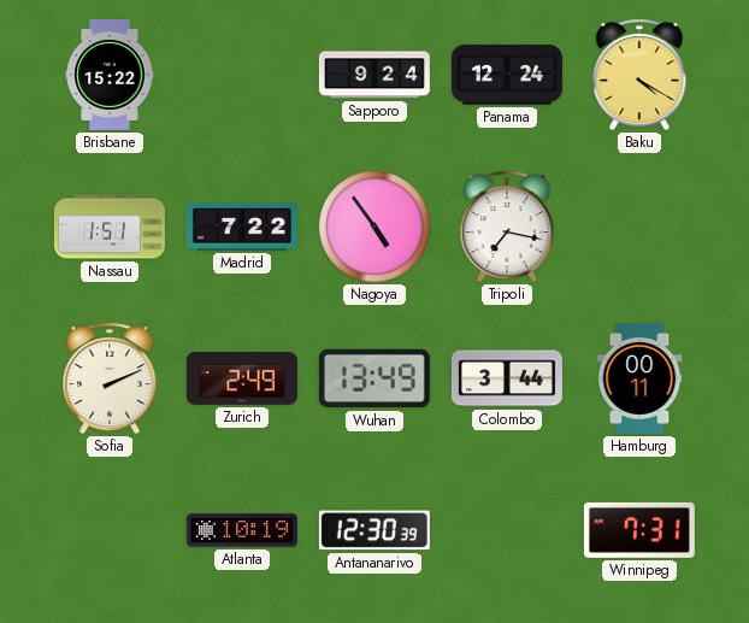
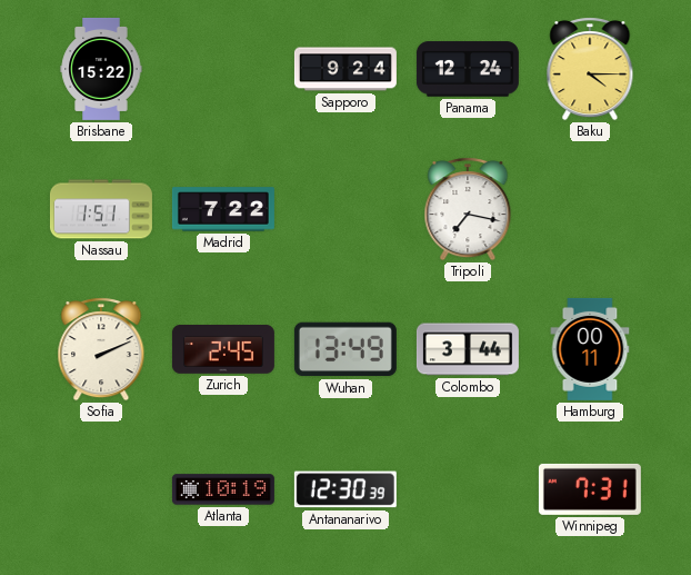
Baku: 4:20 -> 4:15 (590, 69)
Nagoya: 4:54 -> none (374, 227)
Zurich: 2:49 -> 2:45 (223, 350)
